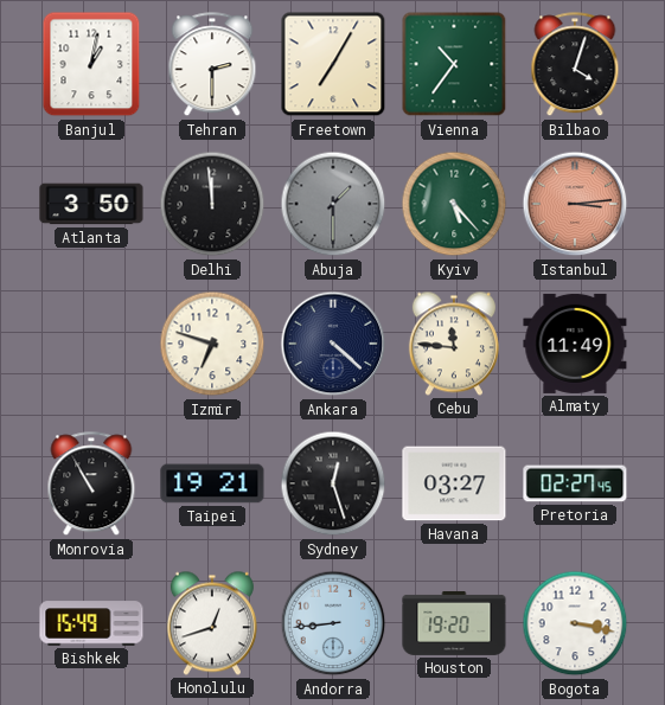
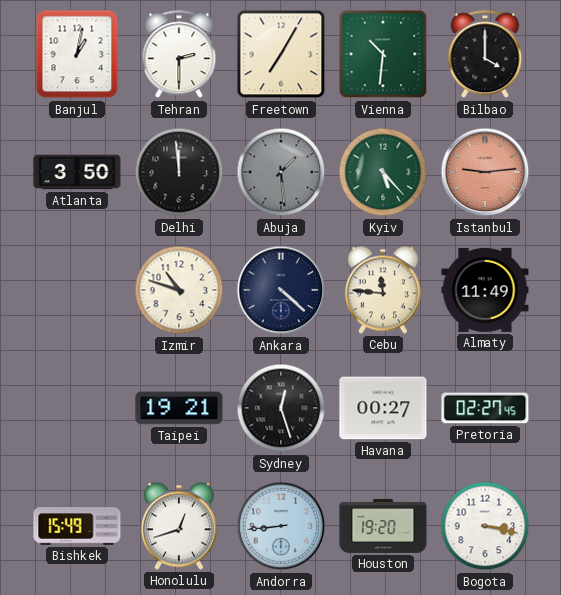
Vienna: 10:36 -> 10:31 (383, 54)
Bilbao: 4:03 -> 4:00 (485, 55)
Abuja: 1:30 -> 1:29 (281, 172)
Istanbul: 3:14 -> 9:14 (485, 172)
Izmir: 6:48 -> 10:48 (179, 290)
Monrovia: 10:55 -> none (91, 485)
Havana: 03:27 -> 00:27 (383, 408)
